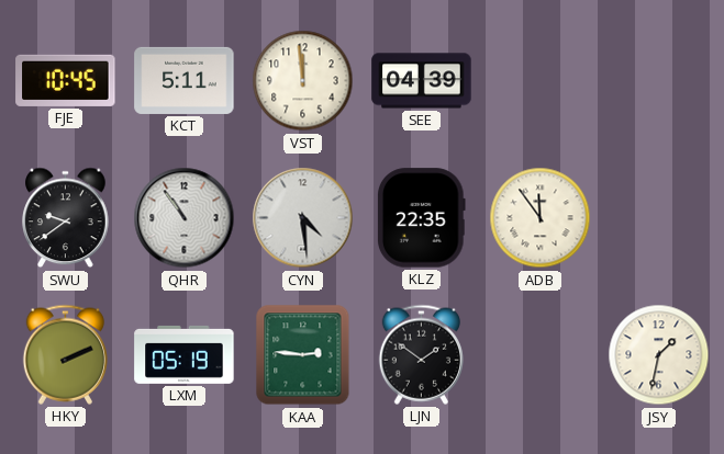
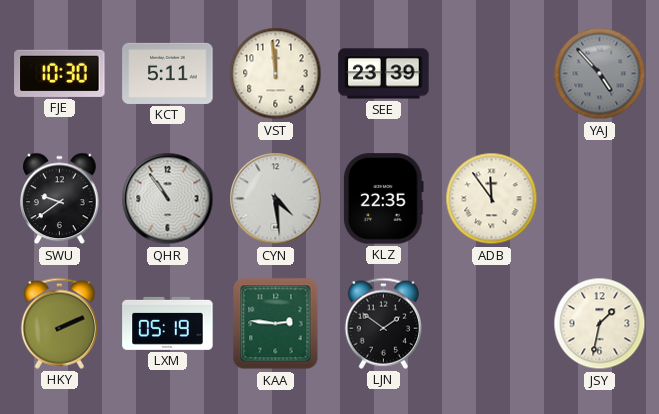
FJE: 10:45 -> 10:30 (60, 73)
SEE: 04:39 -> 23:39 (384, 74)
YAJ: none -> 4:53 (600, 74)
